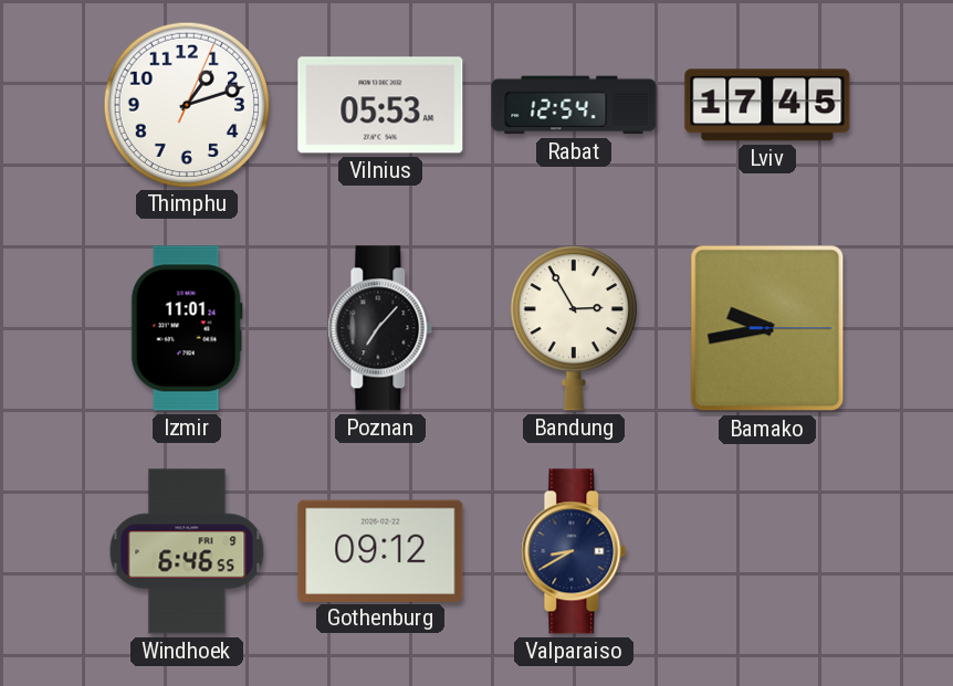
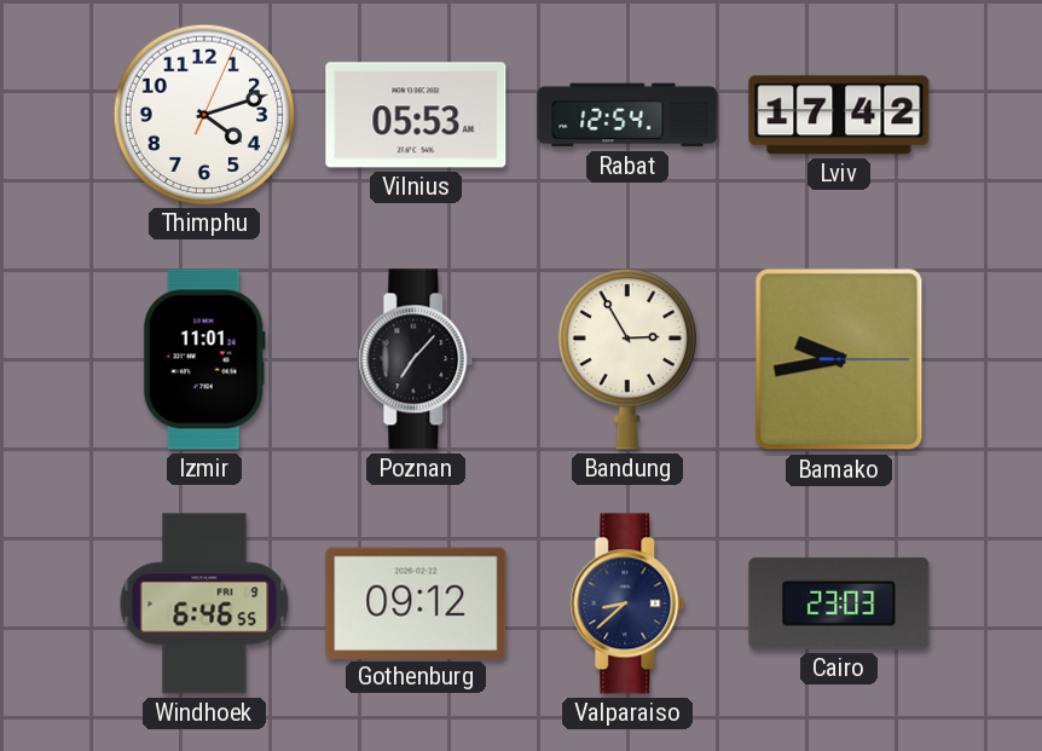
Thimphu: 1:12 -> 4:12 (203, 114)
Lviv: 17:45 -> 17:42 (839, 115)
Valparaiso: 8:40 -> 8:38 (627, 603)
Cairo: none -> 23:03 (839, 603)
